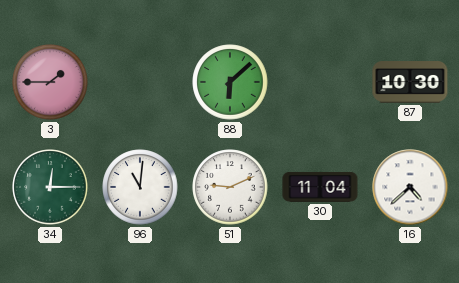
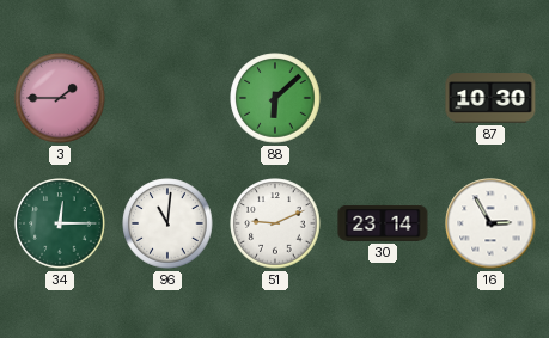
30: 11:04 -> 23:14 (383, 223)
16: 4:38 -> 2:55 (490, 223)
